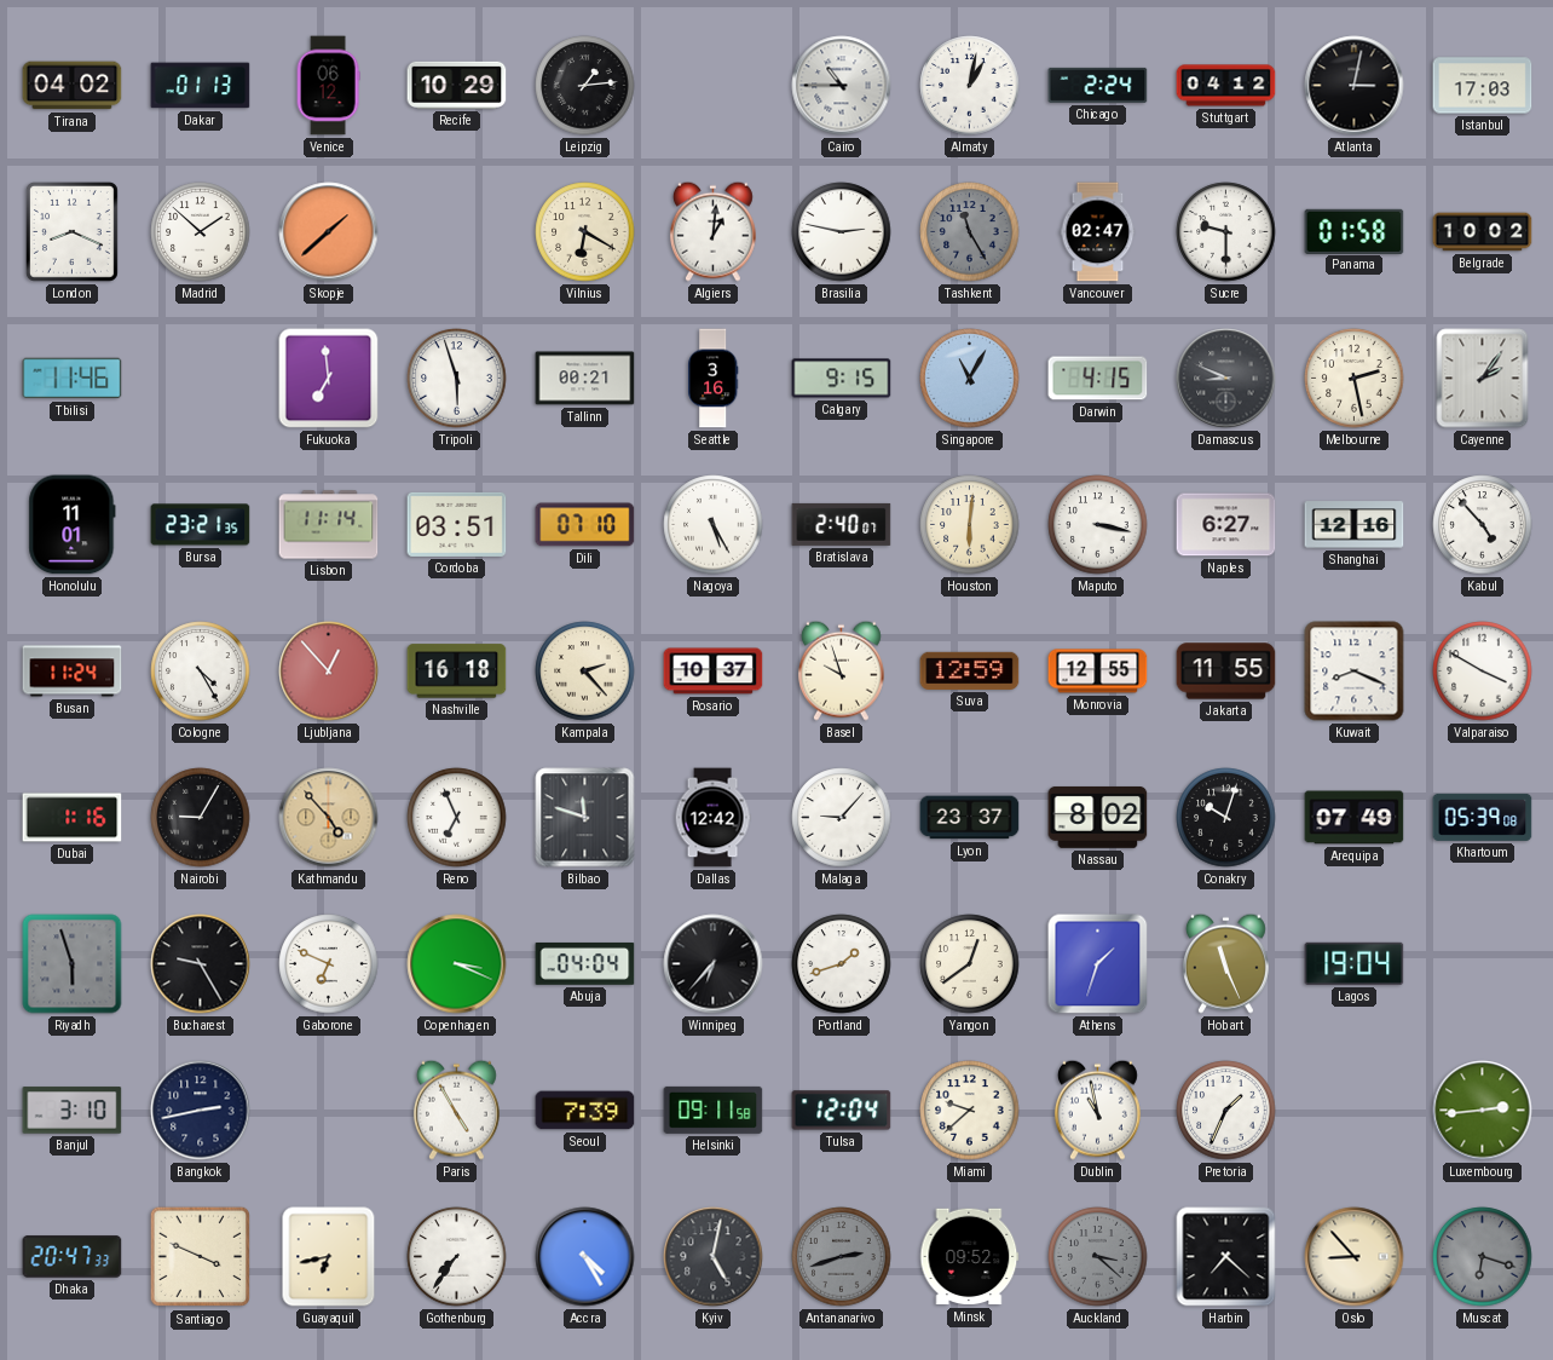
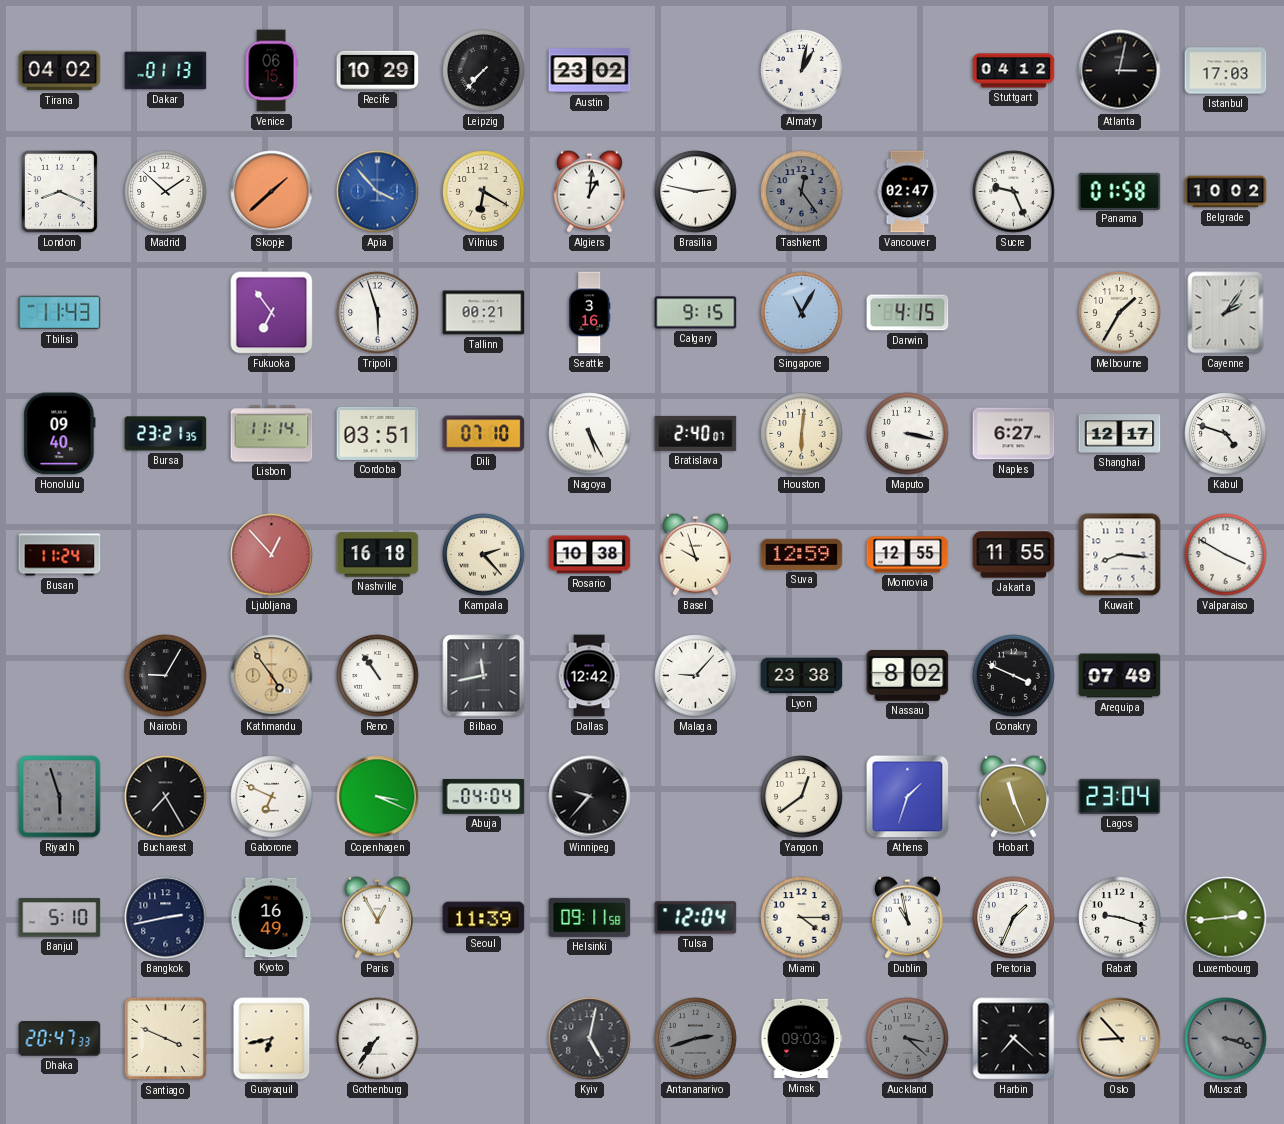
Venice: 06:12 -> 06:15 (271, 71)
Leipzig: 1:14 -> 7:37 (484, 71)
Austin: none -> 23:02 (590, 71)
Cairo: 10:45 -> none (842, 86)
Chicago: 2:24 -> none (1098, 85)
Apia: none -> 3:53 (378, 192)
Tashkent: 11:25 -> 12:24 (802, 192)
Sucre: 9:30 -> 9:26 (1014, 192)
Tbilisi: 11:46 -> 11:43 (60, 313)
Fukuoka: 6:59 -> 6:54 (272, 313)
Damascus: 8:49 -> none (1226, 379)
Melbourne: 2:28 -> 1:35 (1120, 313)
Honolulu: 11:01 -> 09:40 (60, 434)
Shanghai: 12:16 -> 12:17 (1120, 434)
Kabul: 4:53 -> 4:48 (1226, 434)
Cologne: 4:25 -> none (201, 672)
Rosario: 10:37 -> 10:38 (590, 555)
Kuwait: 8:19 -> 8:16 (1120, 555)
Dubai: 1:16 -> none (73, 818)
Kathmandu: 4:53 -> 4:54 (272, 676)
Reno: 6:56 -> 10:54 (378, 676)
Bilbao: 11:48 -> 11:43 (484, 676)
Lyon: 23:37 -> 23:38 (802, 676)
Conakry: 10:03 -> 3:49 (1014, 676)
Khartoum: 05:39 -> none (1483, 817)
Bucharest: 9:25 -> 7:25 (166, 797)
Winnipeg: 6:37 -> 9:37 (590, 797)
Portland: 1:42 -> none (842, 964)
Lagos: 19:04 -> 23:04 (1120, 796)
Banjul: 3:10 -> 5:10 (60, 918)
Kyoto: none -> 16:49 (271, 918)
Paris: 4:55 -> 12:55 (377, 917)
Seoul: 7:39 -> 11:39 (484, 918)
Miami: 9:38 -> 4:15 (802, 918)
Rabat: none -> 9:18 (1120, 918)
Accra: 4:25 -> none (585, 1257)
Minsk: 09:52 -> 09:03 (802, 1039)
Muscat: 6:18 -> 3:18 (1226, 1039)
